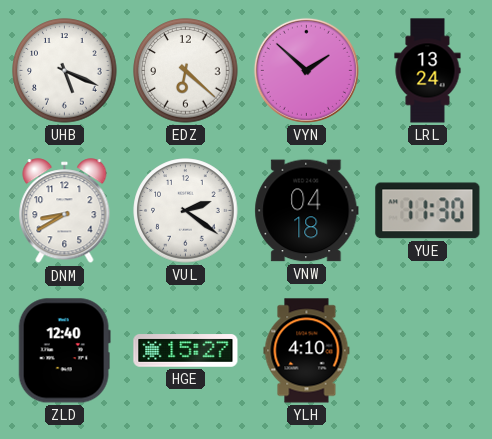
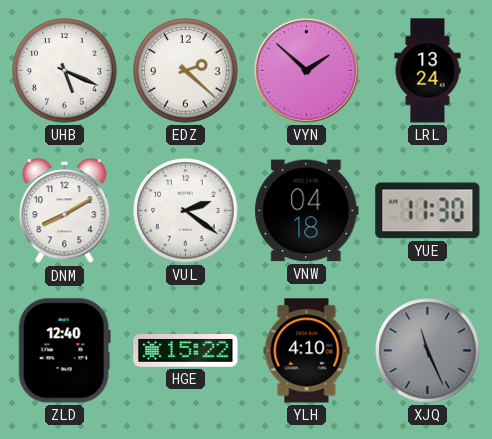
EDZ: 6:22 -> 2:22 (186, 71)
DNM: 8:40 -> 8:10 (65, 211)
HGE: 15:27 -> 15:22 (186, 351)
XJQ: none -> 11:26 (428, 351)
